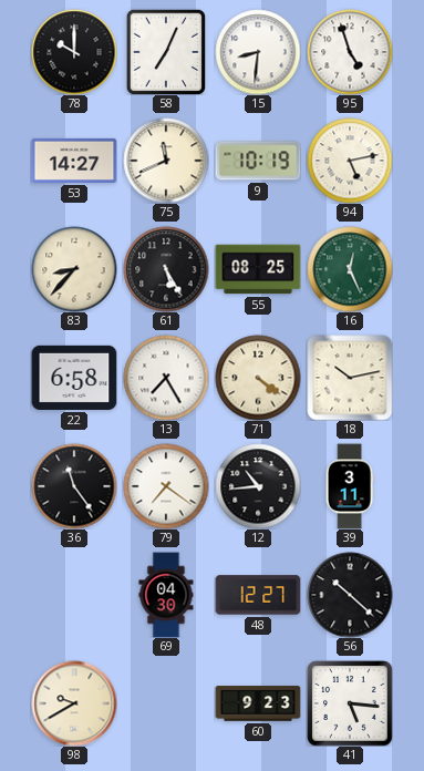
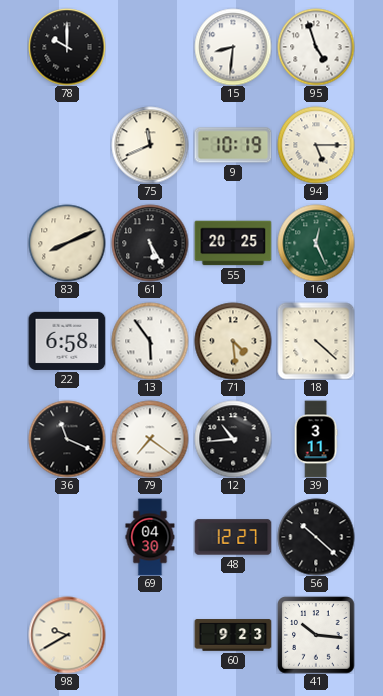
58: 7:04 -> none (166, 52)
53: 14:27 -> none (74, 161)
94: 5:13 -> 5:15 (316, 145)
83: 8:37 -> 8:11 (67, 243)
55: 08:25 -> 20:25 (233, 243)
13: 7:25 -> 5:54 (150, 341)
71: 4:21 -> 4:29 (233, 341)
18: 10:13 -> 4:22 (316, 341)
36: 11:24 -> 11:19 (67, 439)
41: 5:16 -> 10:16 (316, 635)
